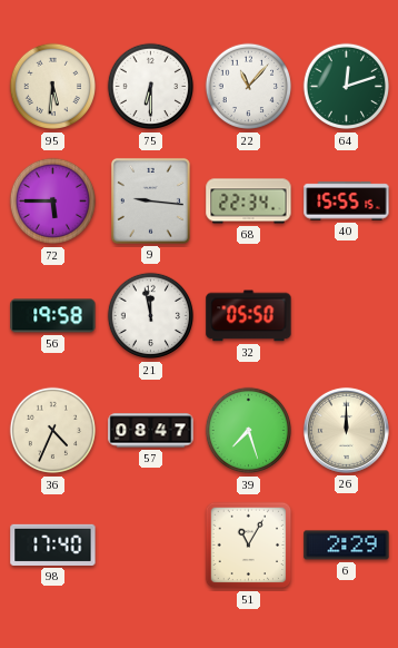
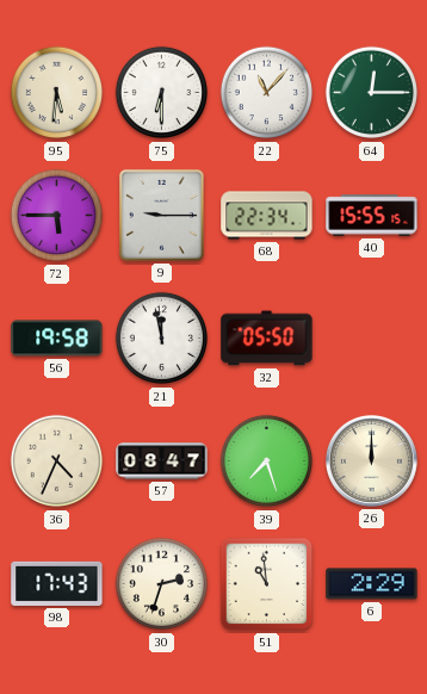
64: 12:12 -> 12:15 (372, 93)
9: 9:16 -> 9:15 (161, 215)
98: 17:40 -> 17:43 (57, 583)
30: none -> 2:33 (162, 584)
51: 11:05 -> 10:59 (267, 584)
